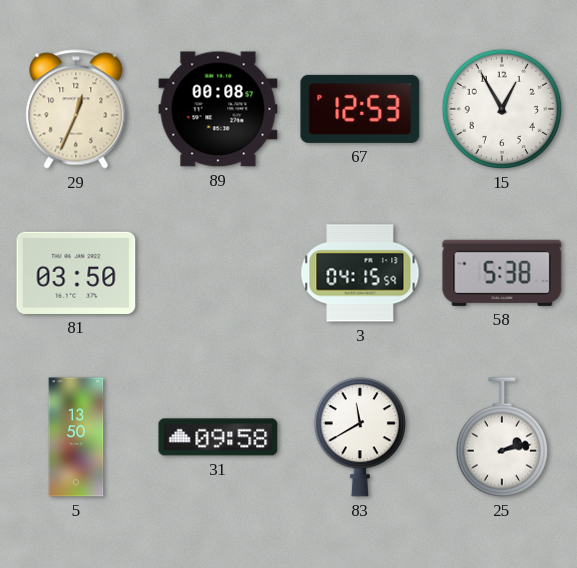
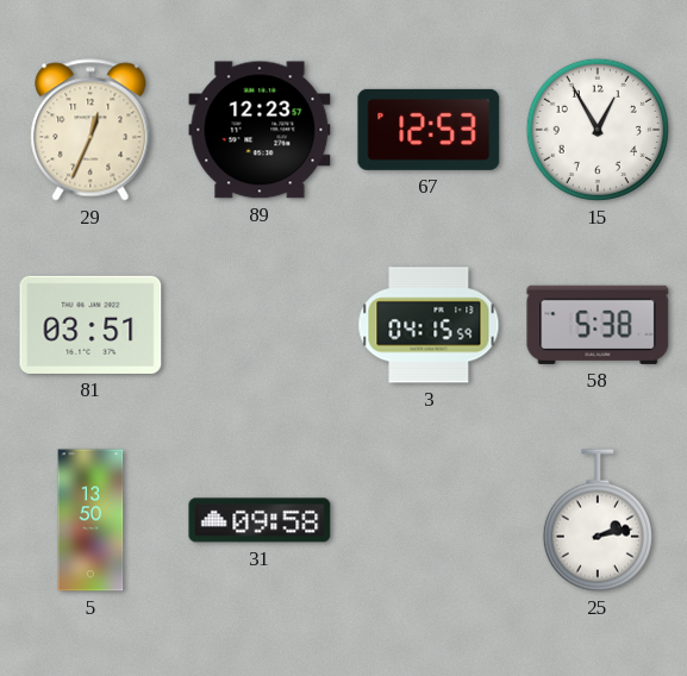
89: 00:08 -> 12:23 (260, 130)
81: 03:50 -> 03:51 (90, 325)
83: 11:40 -> none (360, 437)
